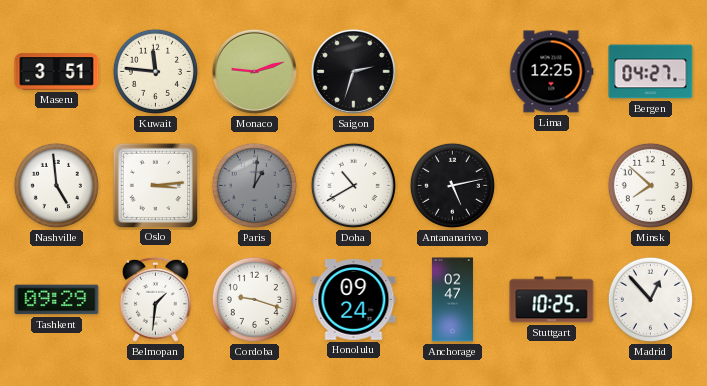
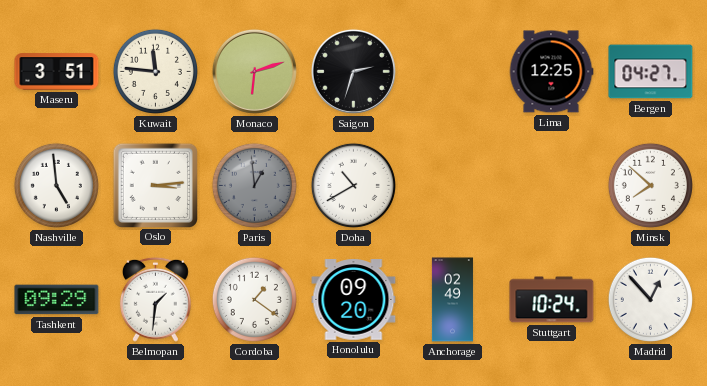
Monaco: 9:12 -> 6:12 (254, 71)
Paris: 1:01 -> 12:59 (254, 185)
Antananarivo: 5:13 -> none (452, 185)
Cordoba: 9:18 -> 1:21 (254, 299)
Honolulu: 09:24 -> 09:20 (354, 300)
Anchorage: 02:47 -> 02:49 (452, 300)
Stuttgart: 10:25 -> 10:24 (552, 300)
